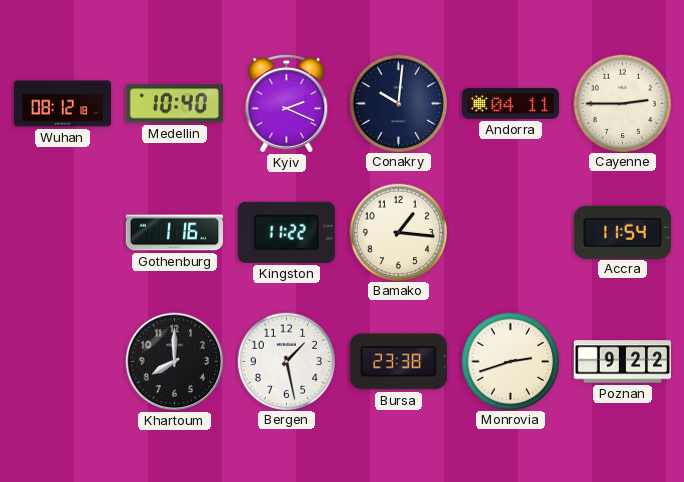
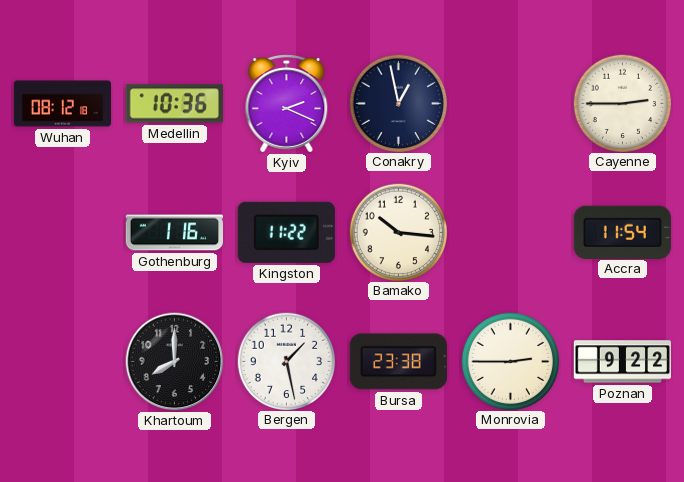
Medellin: 10:40 -> 10:36 (174, 104)
Conakry: 10:01 -> 12:58 (398, 103)
Andorra: 04:11 -> none (510, 103)
Bamako: 1:16 -> 10:16 (398, 232)
Monrovia: 2:42 -> 2:45 (510, 361)
